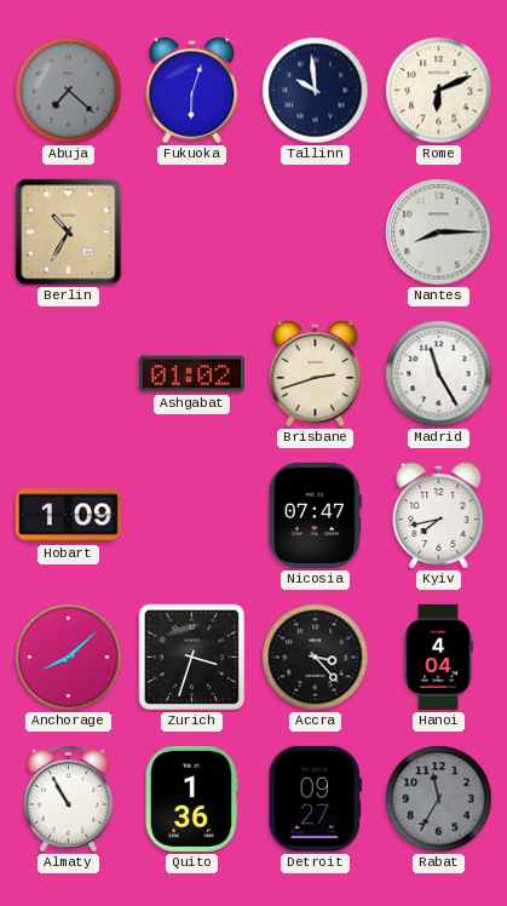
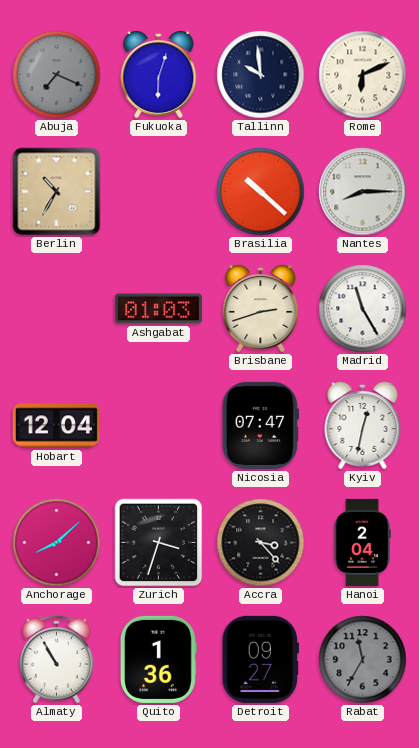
Abuja: 7:22 -> 7:19 (57, 75)
Brasilia: none -> 10:22 (261, 192)
Ashgabat: 01:02 -> 01:03 (158, 309)
Hobart: 1:09 -> 12:04 (56, 426)
Kyiv: 7:43 -> 12:32 (363, 425)
Hanoi: 4:04 -> 2:04 (362, 542)
